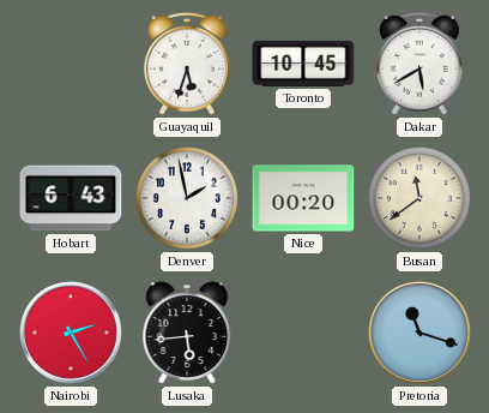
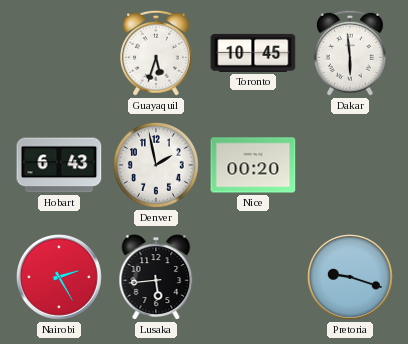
Dakar: 5:40 -> 5:59 (350, 53)
Busan: 11:39 -> none (419, 198)
Pretoria: 11:18 -> 9:18 (351, 278)
